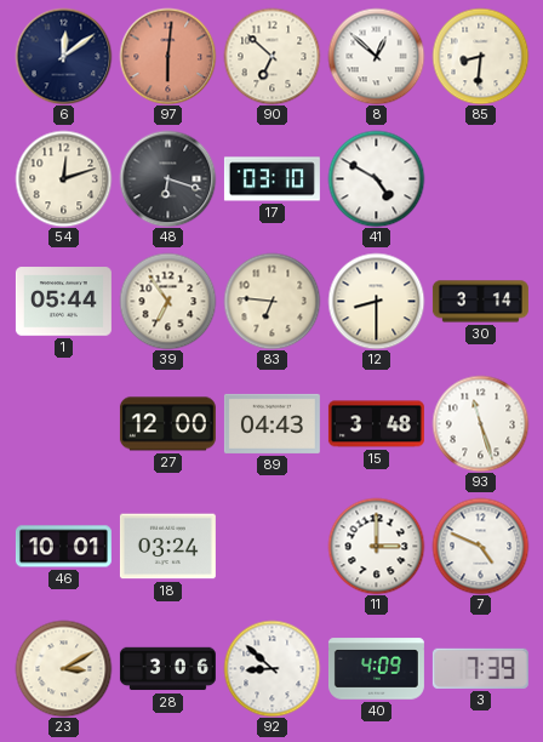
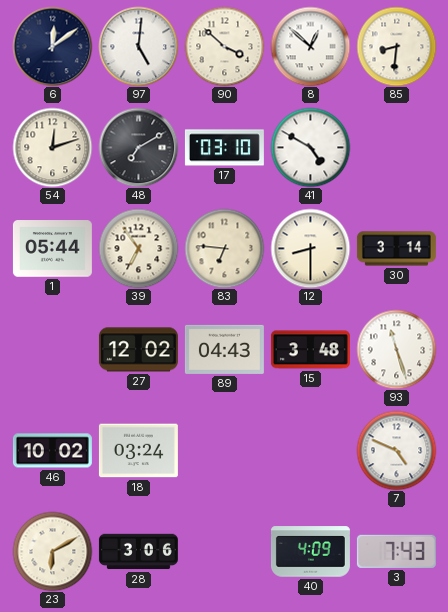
97: 6:01 -> 5:01 (138, 46)
97 dial: salmon -> white (138, 46)
90: 6:52 -> 3:52 (224, 46)
48: 6:18 -> 7:10 (138, 147)
27: 12:00 -> 12:02 (138, 350)
46: 10:01 -> 10:02 (52, 451)
11: 3:00 -> none (376, 546)
23: 3:10 -> 6:10 (52, 551)
92: 8:52 -> none (271, 668)
3: 7:39 -> 7:43 (396, 551)
